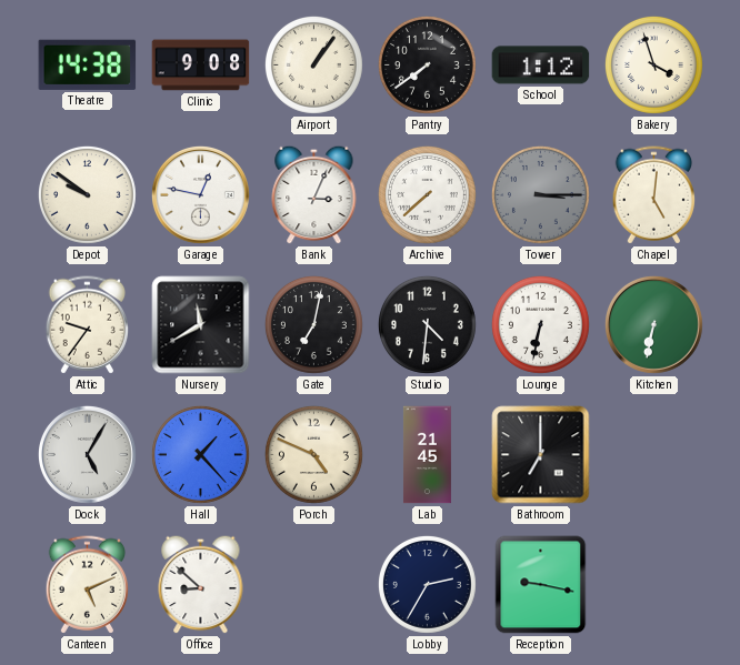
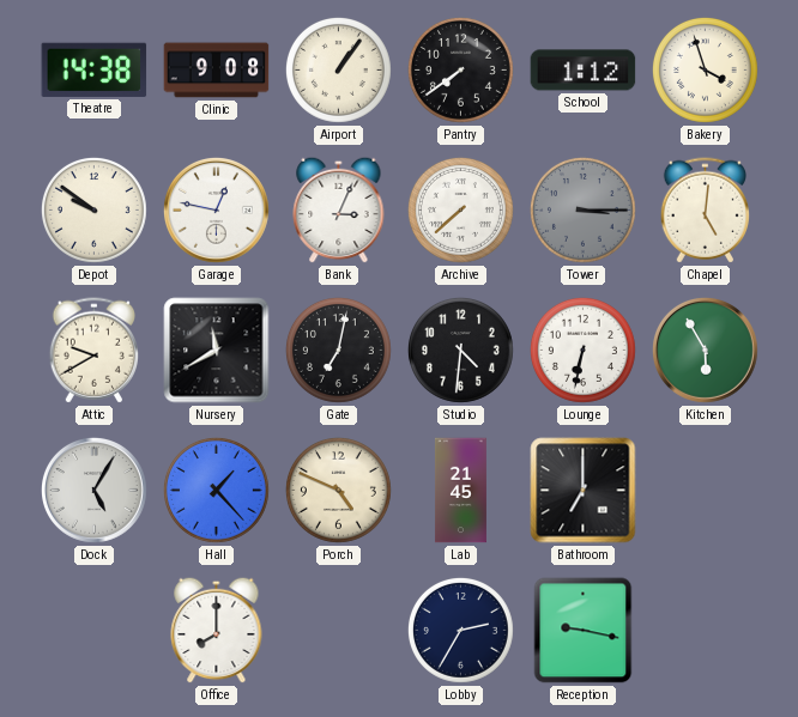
Attic: 9:36 -> 9:40 (93, 351)
Kitchen: 6:32 -> 5:55 (706, 351)
Canteen: 5:11 -> none (87, 585)
Office: 8:52 -> 8:00 (217, 630)
